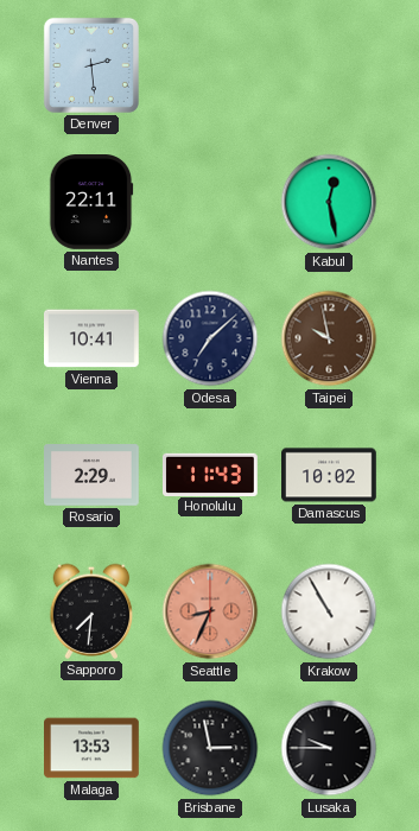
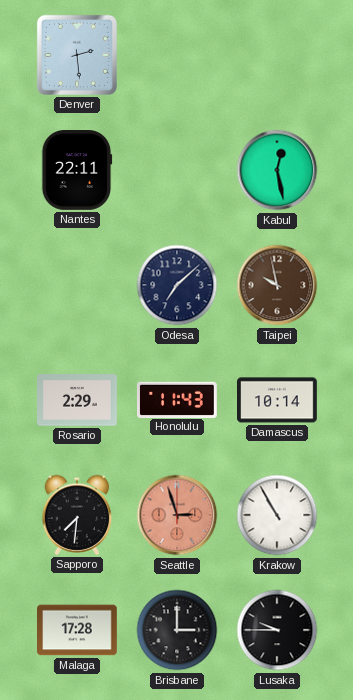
Vienna: 10:41 -> none (93, 338)
Damascus: 10:02 -> 10:14 (278, 400)
Seattle: 8:34 -> 2:57 (177, 515)
Malaga: 13:53 -> 17:28 (78, 630)
Brisbane: 2:58 -> 3:00 (177, 630)
